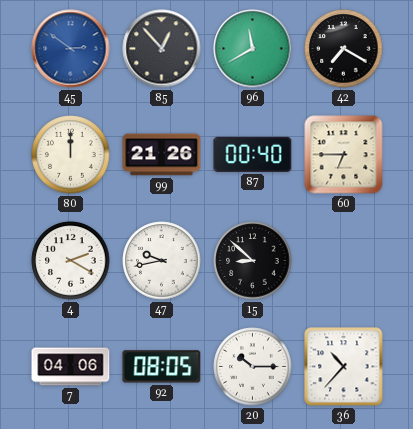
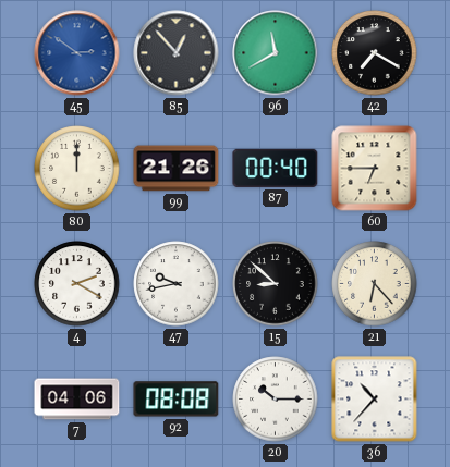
21: none -> 6:23 (375, 284)
92: 08:05 -> 08:08 (177, 400)
